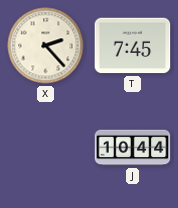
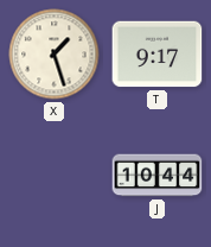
X: 2:23 -> 1:27 (55, 55)
T: 7:45 -> 9:17 (158, 55)
